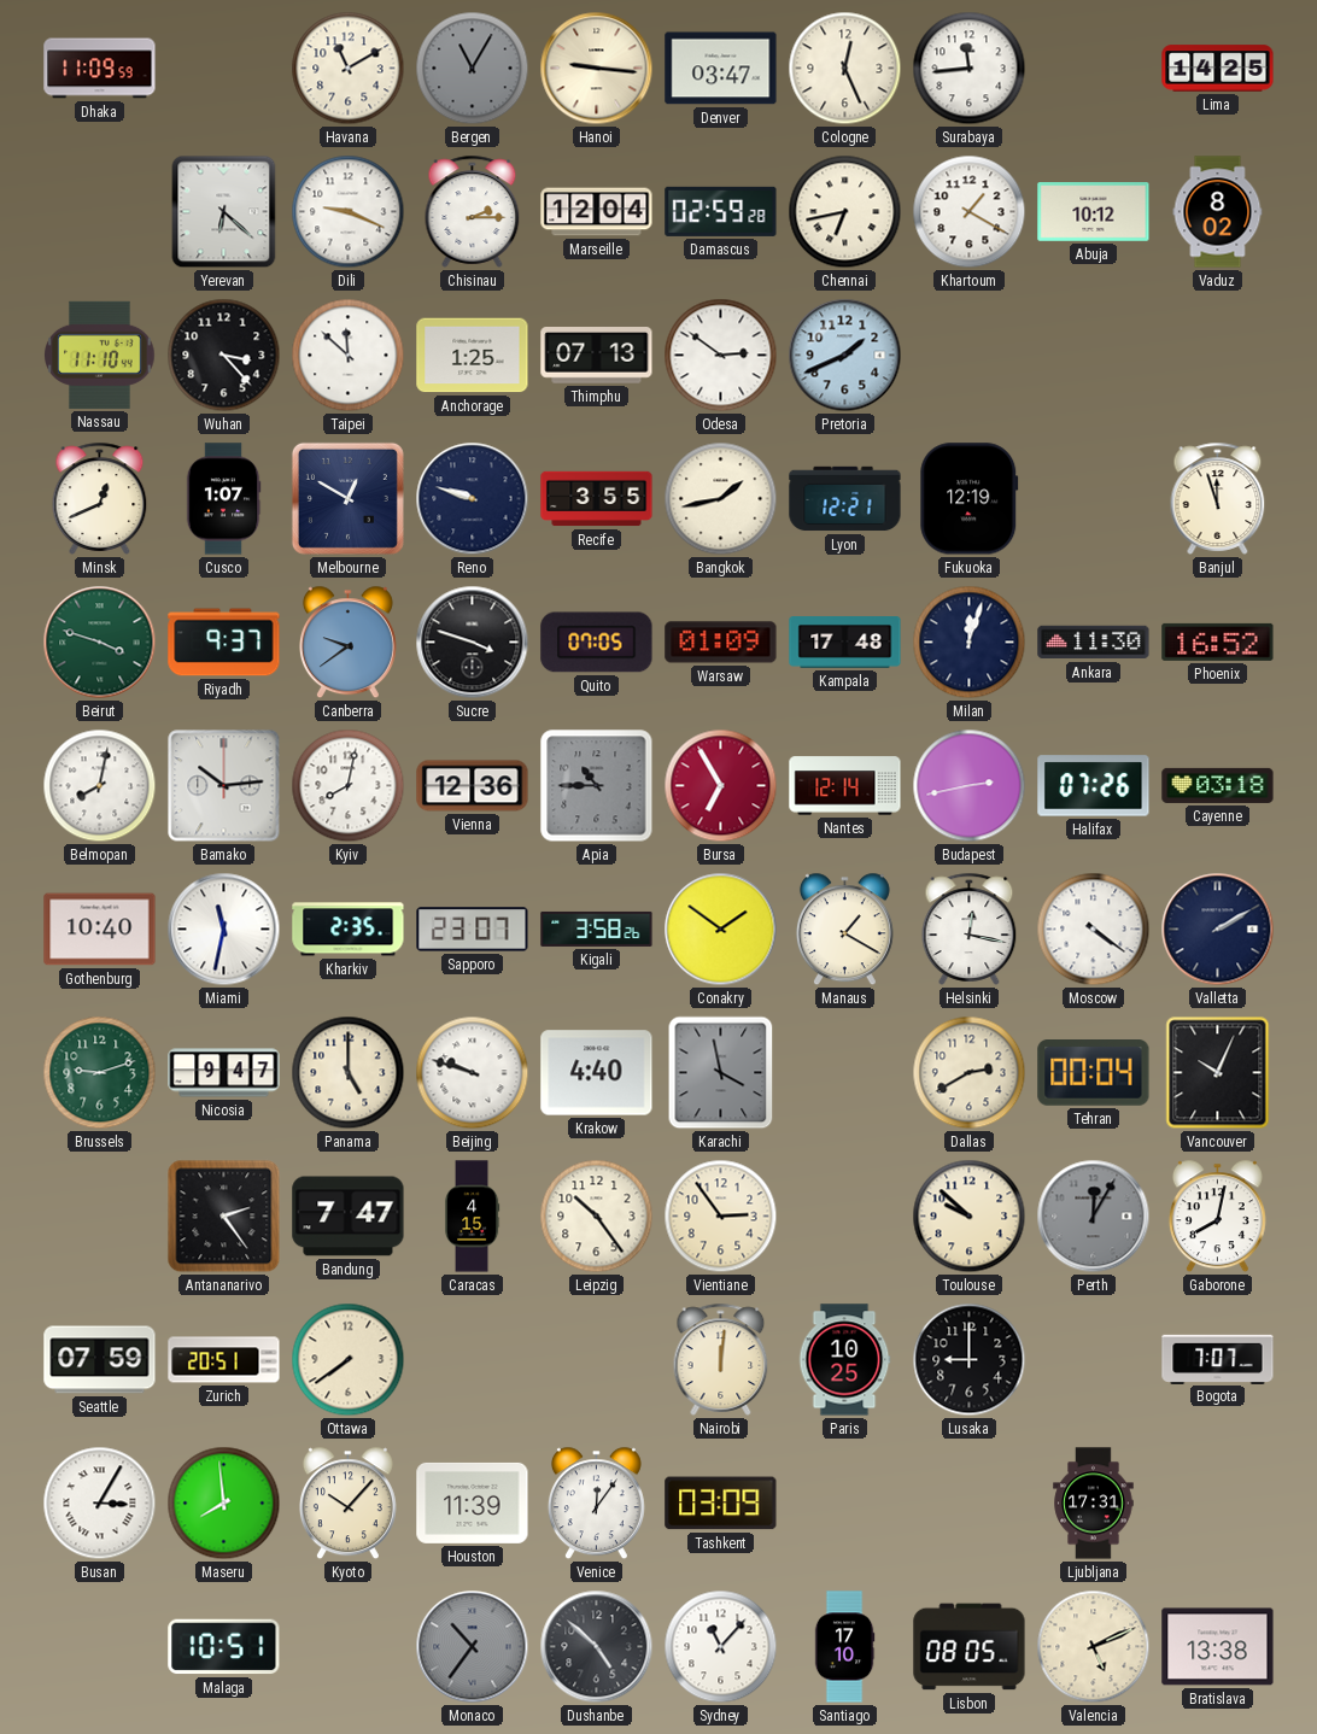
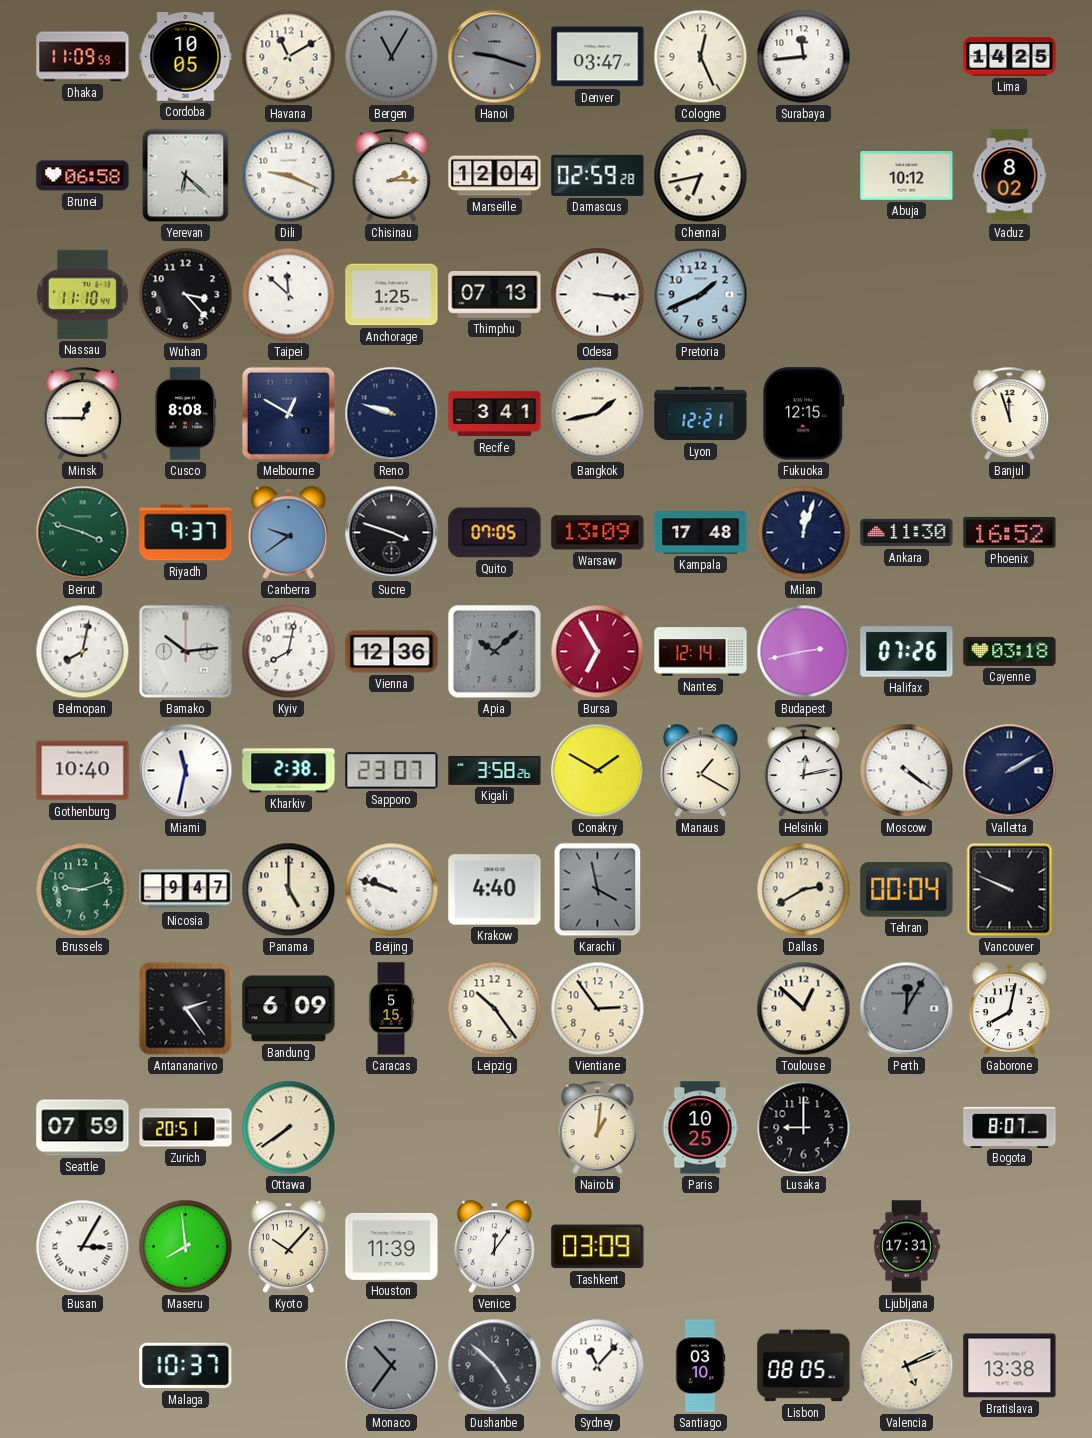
Cordoba: none -> 10:05 (186, 57)
Hanoi: 9:16 -> 9:18 (495, 57)
Hanoi dial: cream -> grey (495, 57)
Brunei: none -> 06:58 (83, 176)
Khartoum: 1:20 -> none (970, 212)
Odesa: 2:51 -> 3:16 (598, 295)
Minsk: 12:41 -> 12:45 (83, 413)
Cusco: 1:07 -> 8:08 (185, 414)
Recife: 3:55 -> 3:41 (495, 414)
Fukuoka: 12:19 -> 12:15 (804, 414)
Warsaw: 01:09 -> 13:09 (598, 533)
Apia: 10:45 -> 10:08 (495, 652)
Kharkiv: 2:35 -> 2:38 (289, 771)
Conakry: 1:51 -> 1:50 (598, 771)
Helsinki: 12:17 -> 12:13 (804, 770)
Vancouver: 10:04 -> 9:49 (1010, 890)
Bandung: 7:47 -> 6:09 (289, 1009)
Caracas: 4:15 -> 5:15 (391, 1009)
Toulouse: 9:52 -> 12:52 (804, 1009)
Nairobi: 12:01 -> 1:01 (598, 1127)
Bogota: 7:07 -> 8:07 (1010, 1127)
Malaga: 10:51 -> 10:37 (186, 1366)
Santiago: 17:10 -> 03:10 (700, 1366)
